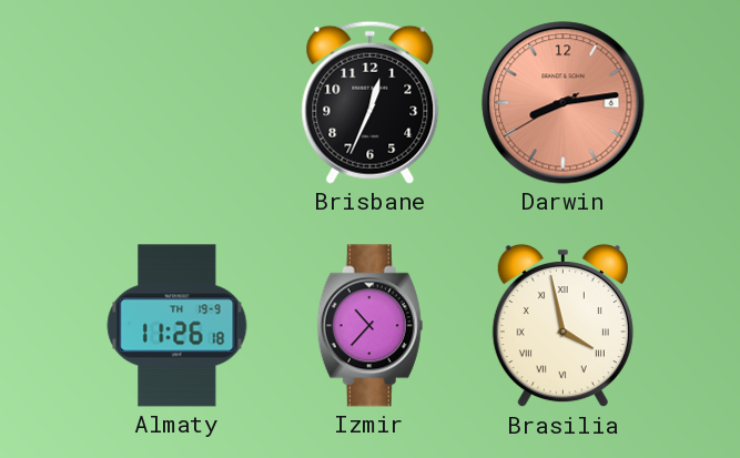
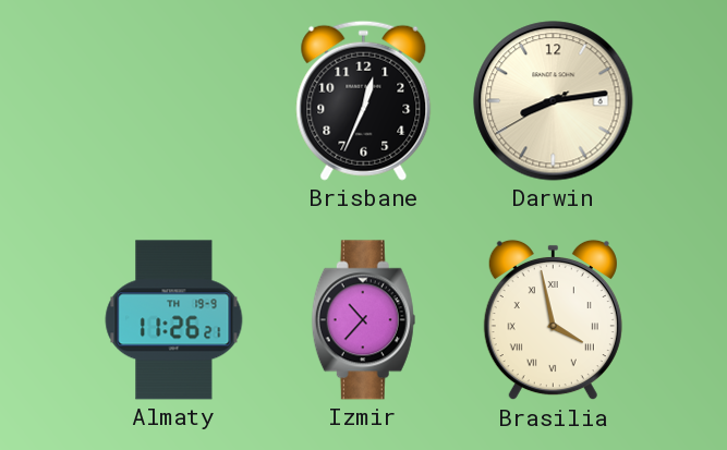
Darwin dial: salmon -> cream (554, 101)
Almaty: 11:26:18 -> 11:26:21 (174, 320)
